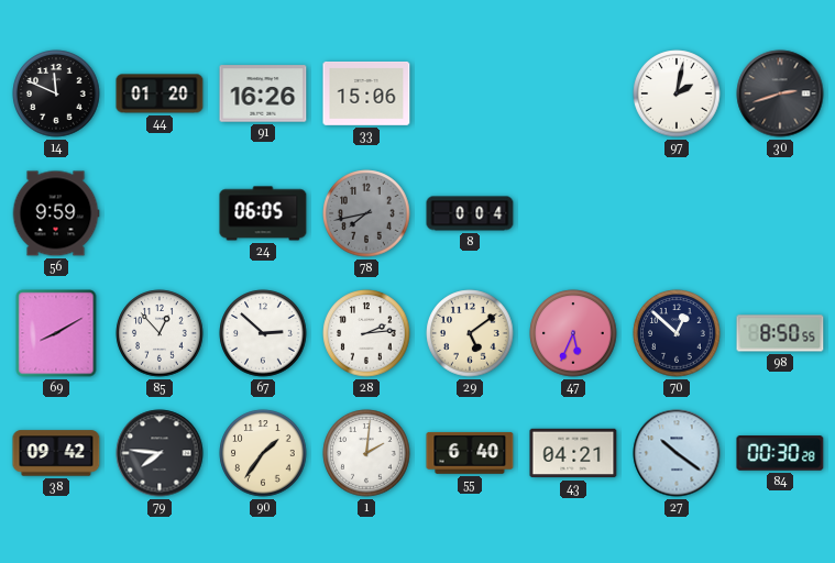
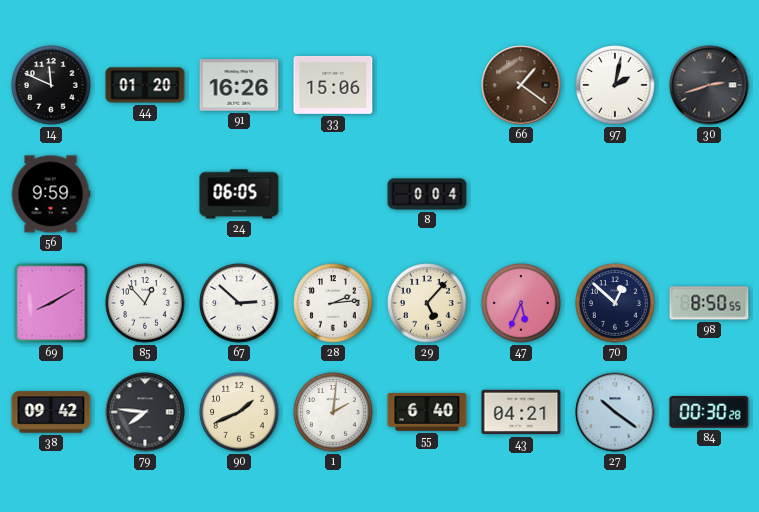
66: none -> 1:21 (521, 85)
78: 7:43 -> none (366, 213)
29: 5:09 -> 5:07 (427, 303)
90: 1:36 -> 1:41 (239, 412)
